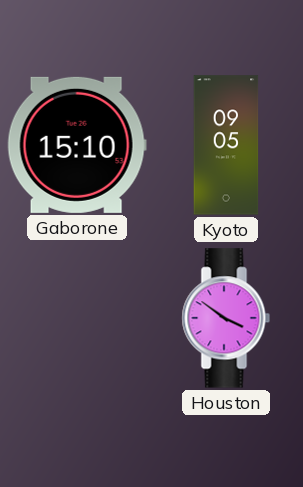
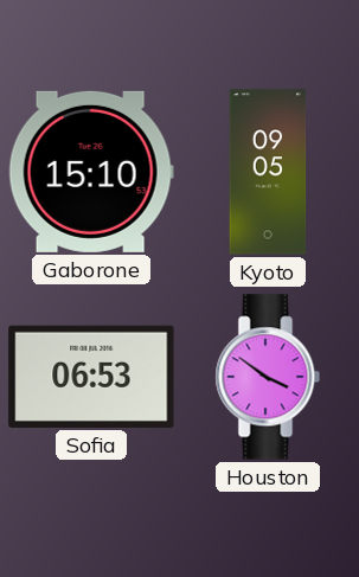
Sofia: none -> 06:53 (91, 377)
